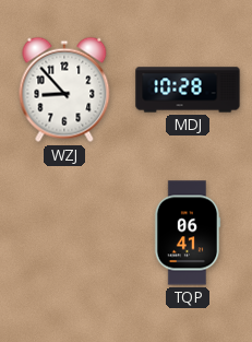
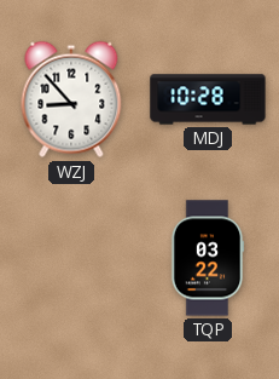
TQP: 06:41 -> 03:22 (208, 258)
